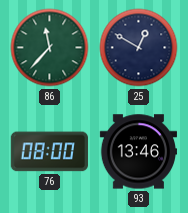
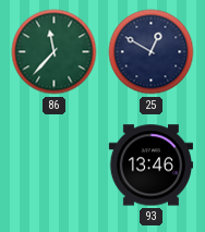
76: 08:00 -> none (49, 152)
